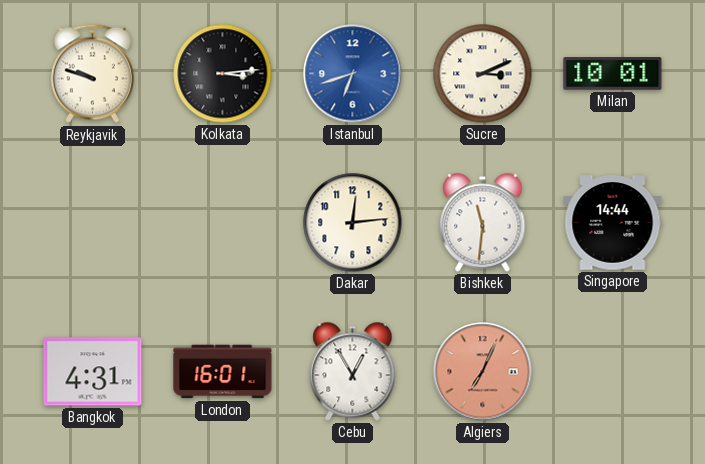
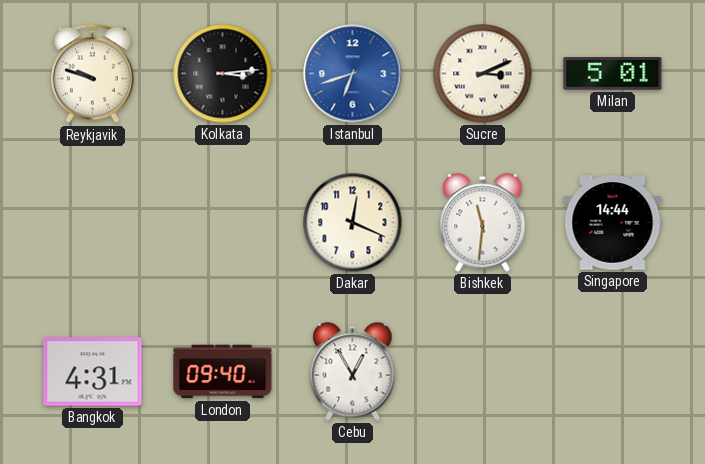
Milan: 10:01 -> 5:01 (613, 74)
Dakar: 12:14 -> 12:19 (353, 223)
London: 16:01 -> 09:40 (223, 372)
Algiers: 7:04 -> none (483, 372)
